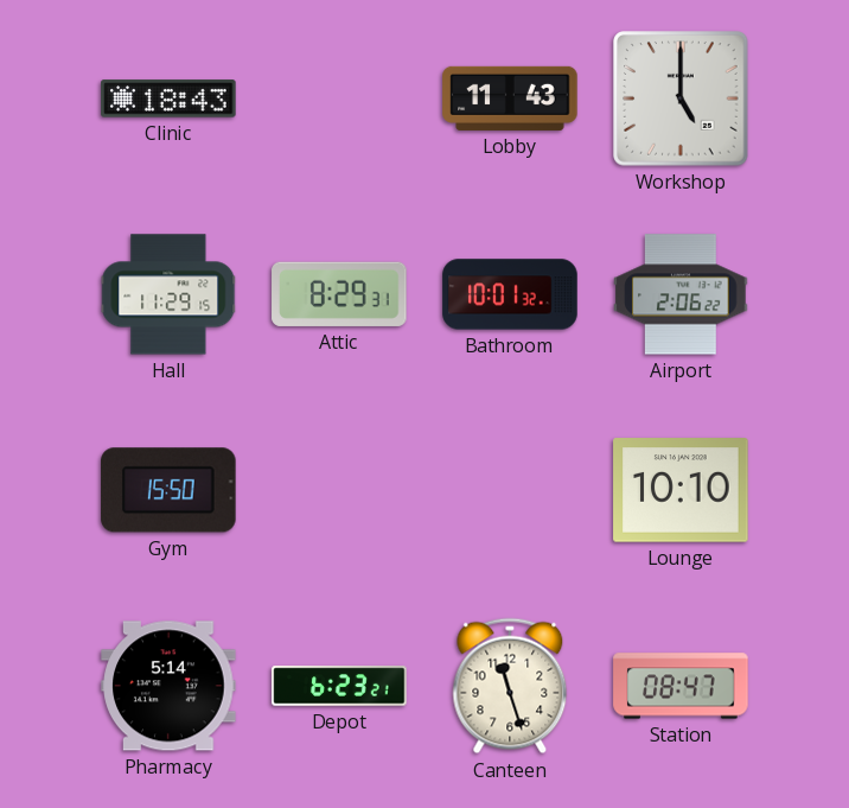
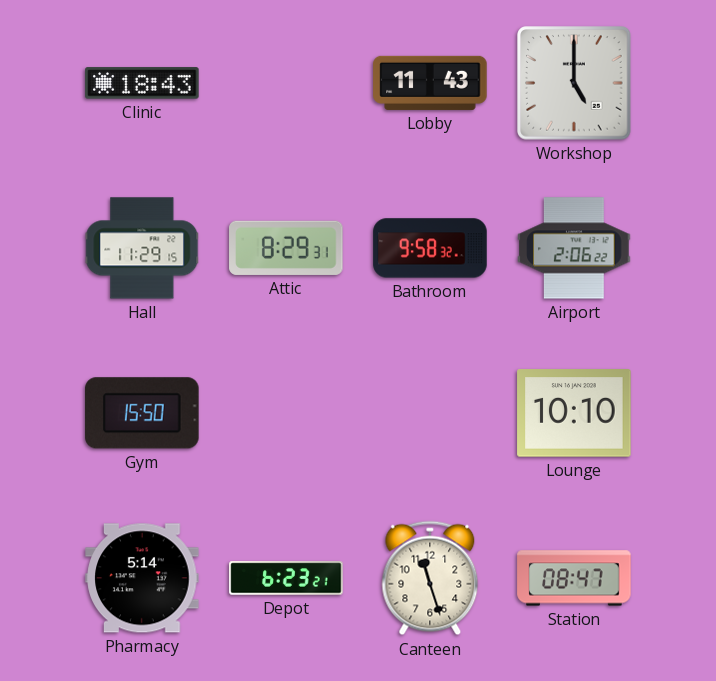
Bathroom: 10:01 -> 9:58 (430, 248)
